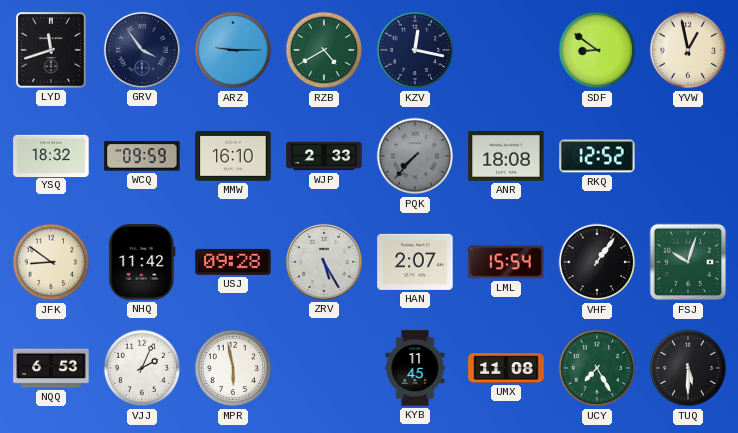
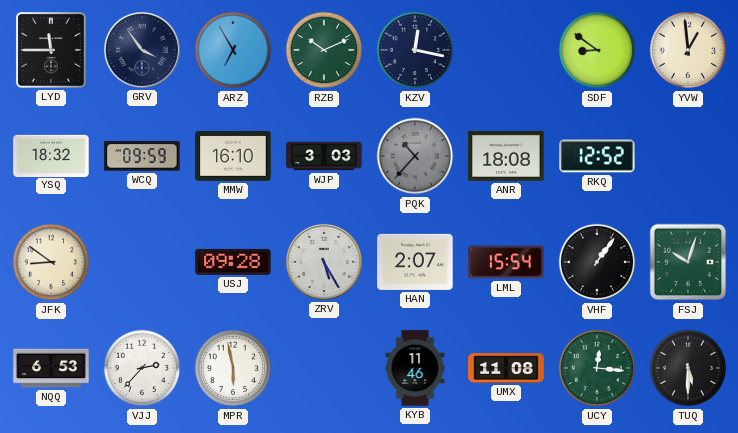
LYD: 11:42 -> 11:45 (52, 51)
ARZ: 9:15 -> 6:55 (233, 50)
RZB: 4:40 -> 10:11 (324, 50)
YVW: 12:58 -> 12:59 (688, 50)
WJP: 2:33 -> 3:03 (324, 156)
PQK: 7:37 -> 10:37 (415, 156)
NHQ: 11:42 -> none (142, 262)
VJJ: 2:04 -> 2:37 (142, 368)
KYB: 11:45 -> 11:46 (415, 368)
UCY: 7:25 -> 12:16 (597, 368)
